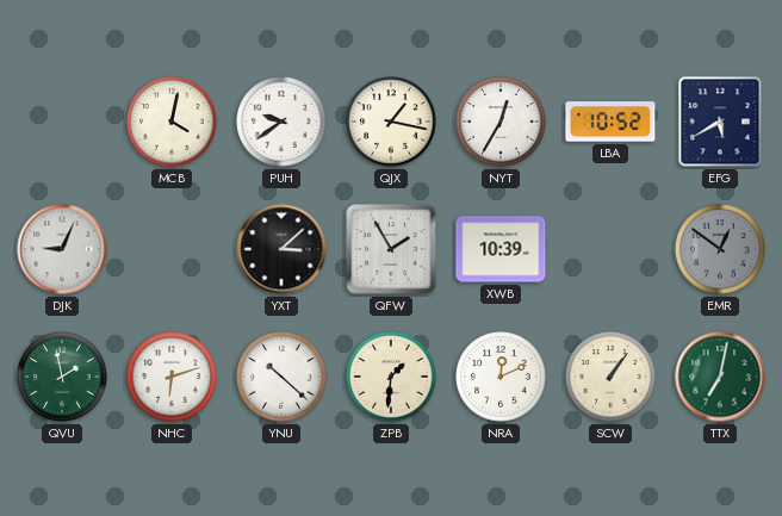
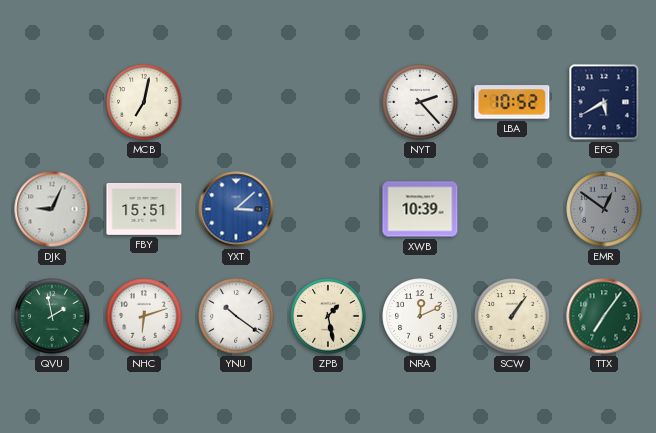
MCB: 4:02 -> 7:02 (144, 102)
PUH: 9:39 -> none (281, 122)
QJX: 1:17 -> none (391, 122)
NYT: 12:35 -> 2:23 (420, 102)
FBY: none -> 15:51 (144, 209)
YXT dial: black -> blue (236, 209)
QFW: 1:55 -> none (391, 249)
YNU: 10:22 -> 10:21 (236, 316)
ZPB: 1:31 -> 1:28 (328, 316)
TTX: 7:02 -> 7:06 (604, 316)
